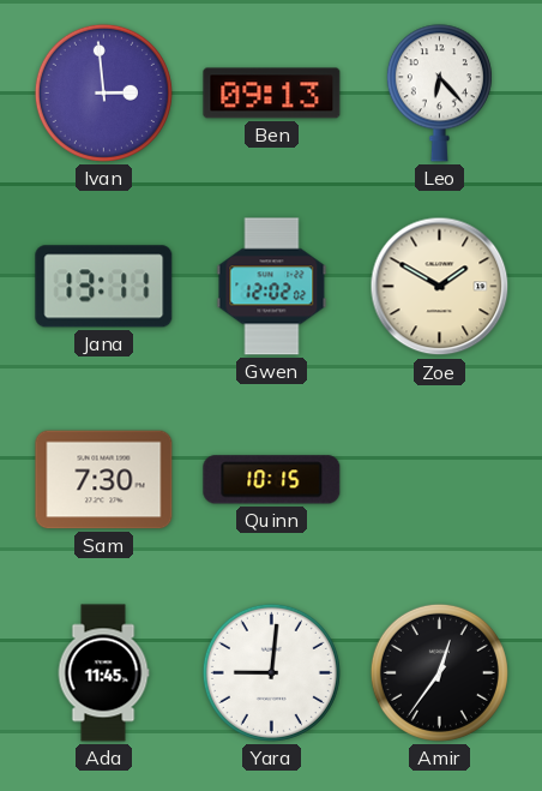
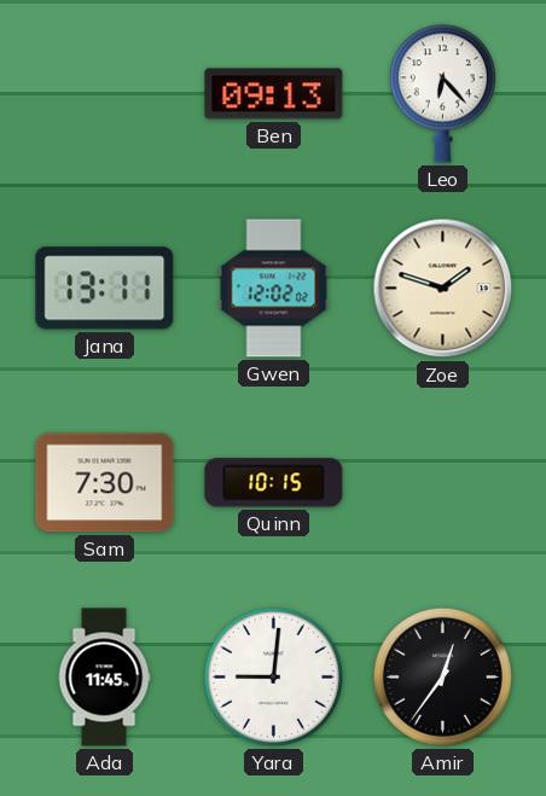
Ivan: 2:59 -> none (103, 92)
Zoe: 1:50 -> 1:48 (443, 289)
